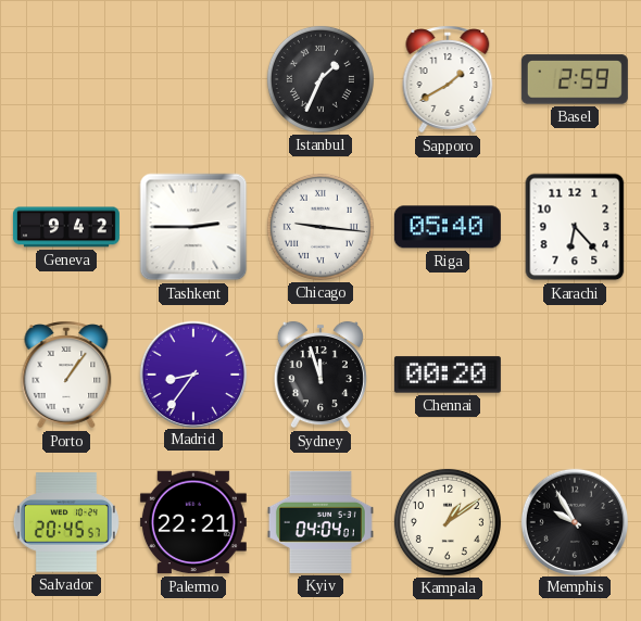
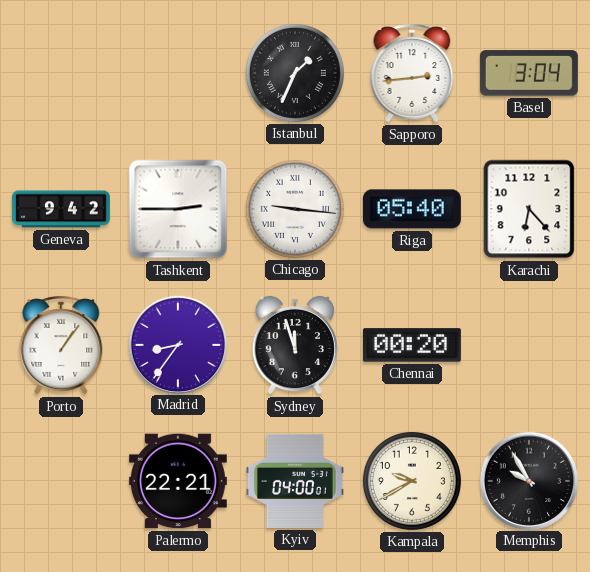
Sapporo: 1:40 -> 2:44 (412, 73)
Basel: 2:59 -> 3:04 (529, 73)
Salvador: 20:45 -> none (66, 522)
Kyiv: 04:04 -> 04:00 (295, 481)
Kampala: 1:09 -> 9:40 (412, 481)
